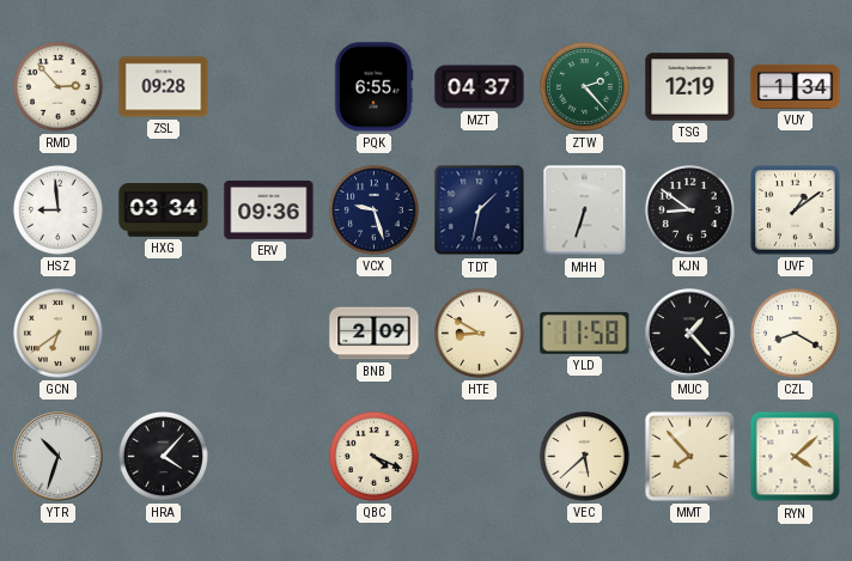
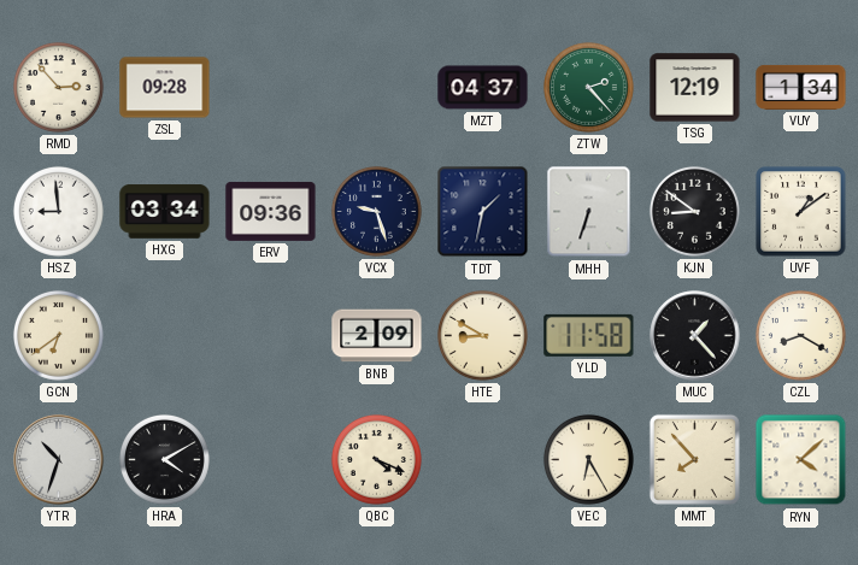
PQK: 6:55 -> none (373, 87)
HRA: 4:07 -> 4:10 (164, 459)
VEC: 5:38 -> 6:25 (588, 459)
